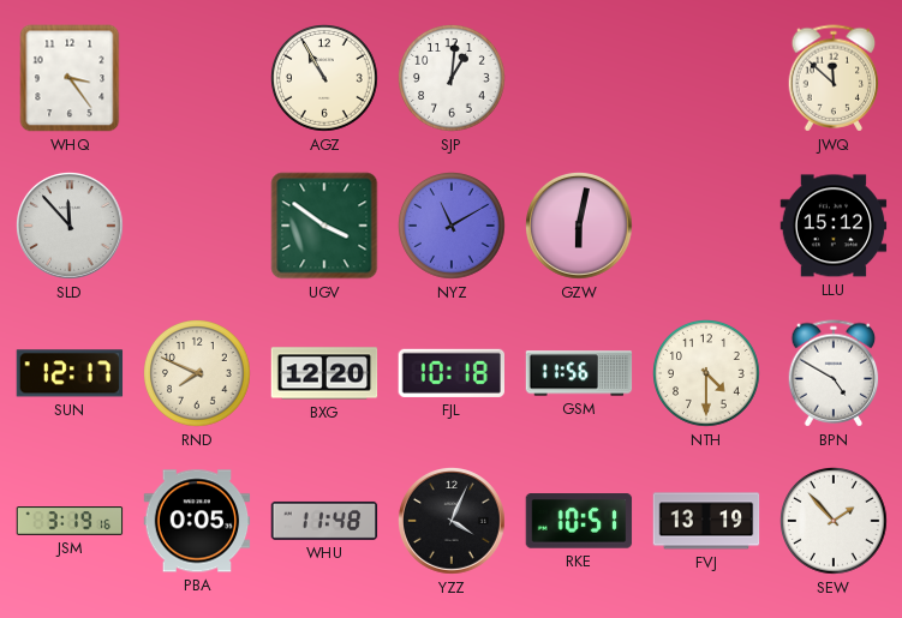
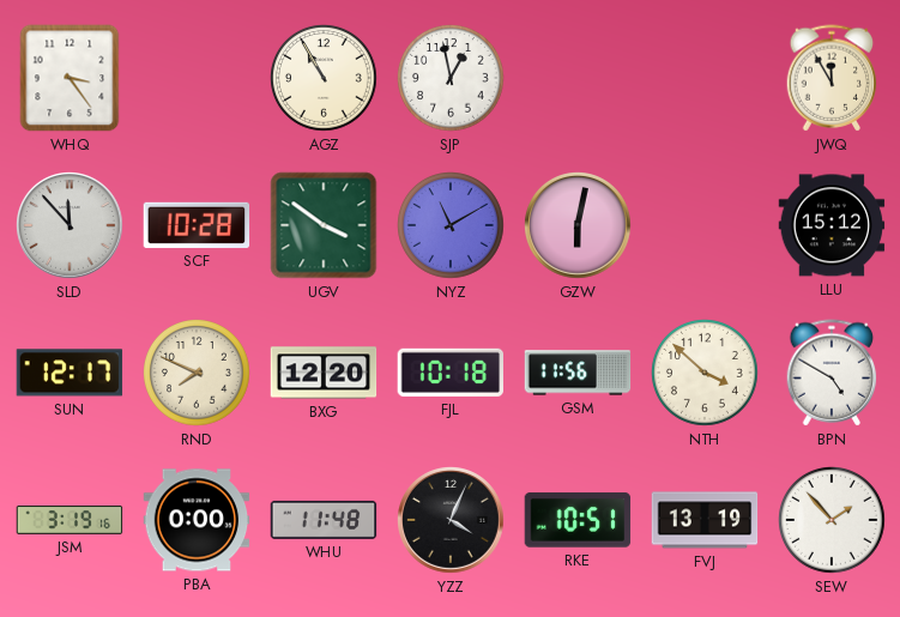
SJP: 1:01 -> 12:58 (452, 79)
JWQ: 11:52 -> 11:55 (832, 78)
SCF: none -> 10:28 (197, 225)
NTH: 4:30 -> 3:52 (706, 374)
PBA: 0:05 -> 0:00 (197, 520)
